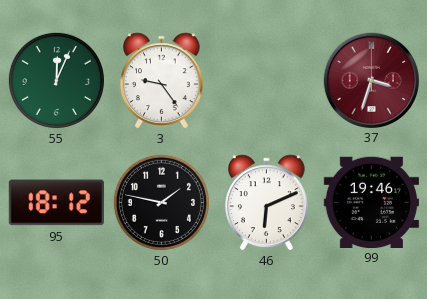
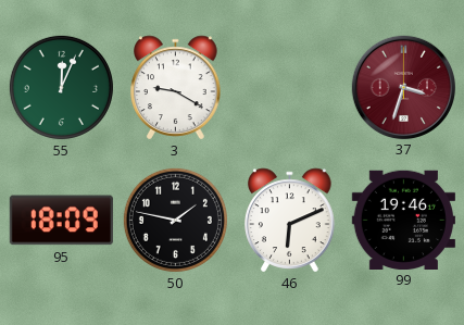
3: 9:24 -> 9:20 (176, 88)
95: 18:12 -> 18:09 (61, 221)
